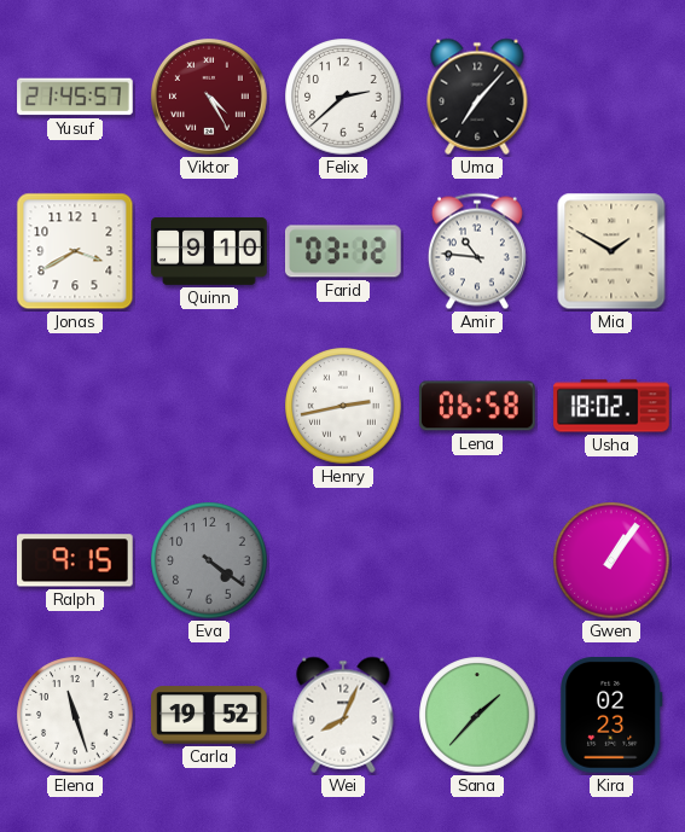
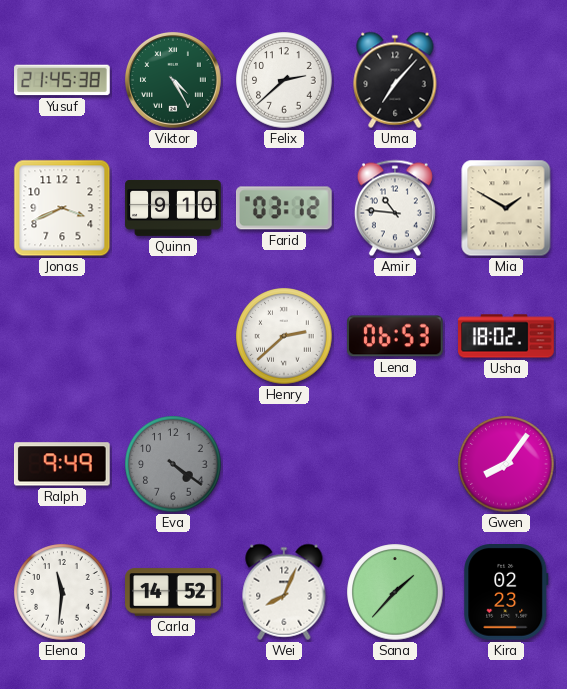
Yusuf: 21:45:57 -> 21:45:38 (62, 80)
Viktor dial: burgundy -> green (173, 80)
Jonas: 3:40 -> 3:41 (62, 208)
Henry: 2:43 -> 2:38 (284, 336)
Lena: 06:58 -> 06:53 (396, 336)
Ralph: 9:15 -> 9:49 (63, 464)
Gwen: 1:06 -> 8:06 (506, 464)
Elena: 11:27 -> 11:31 (62, 592)
Carla: 19:52 -> 14:52 (173, 592)
